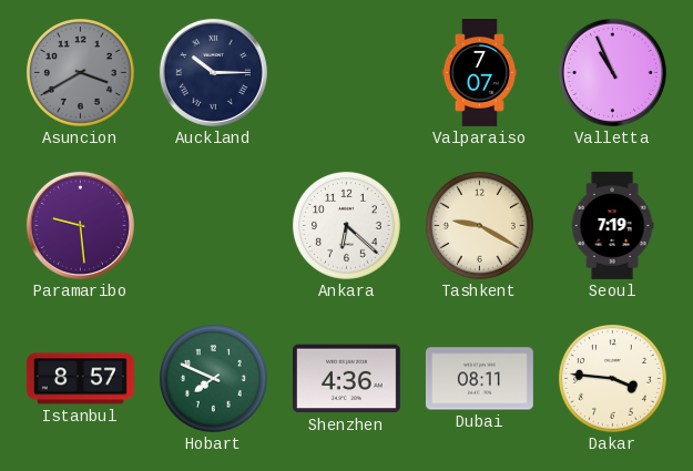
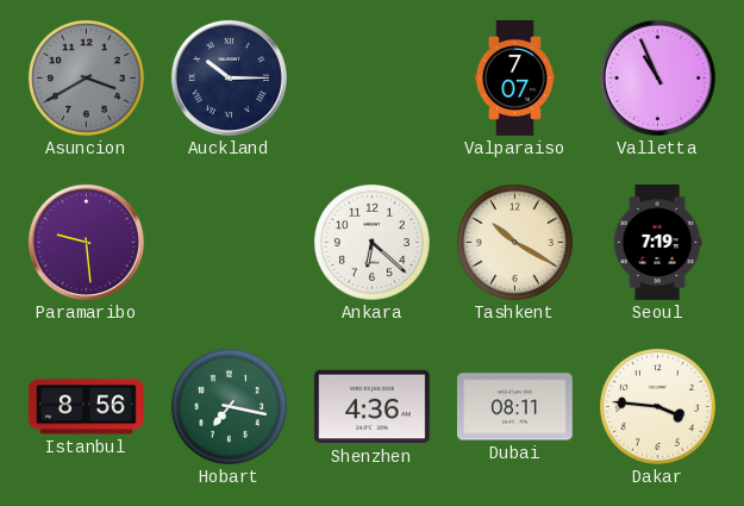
Tashkent: 9:20 -> 10:20 (514, 242)
Istanbul: 8:57 -> 8:56 (87, 407)
Hobart: 7:49 -> 7:17 (229, 406)
